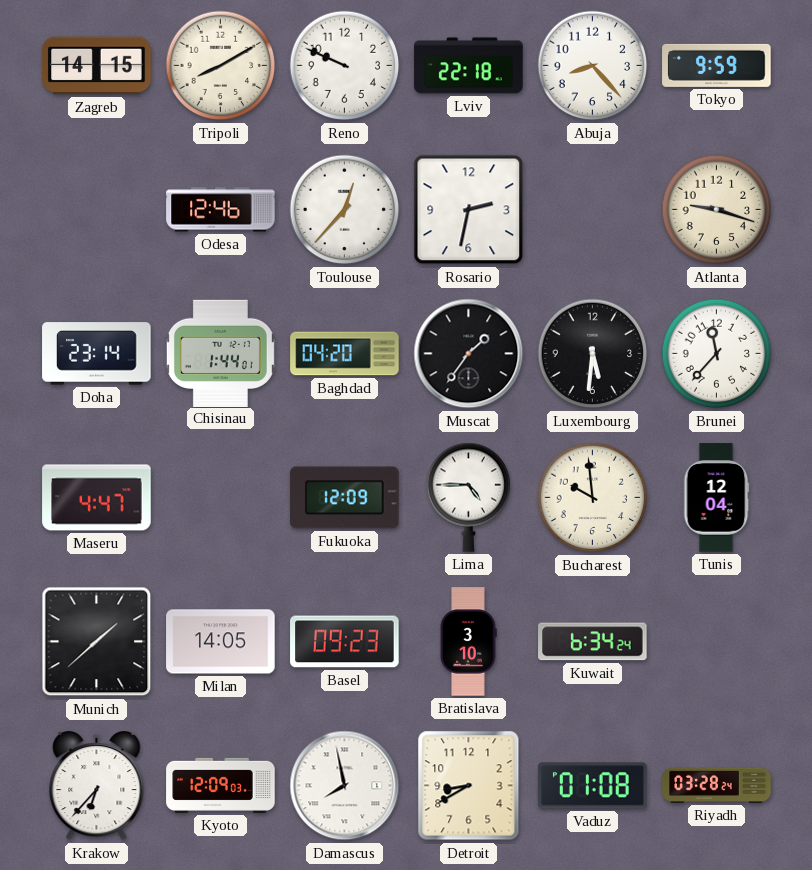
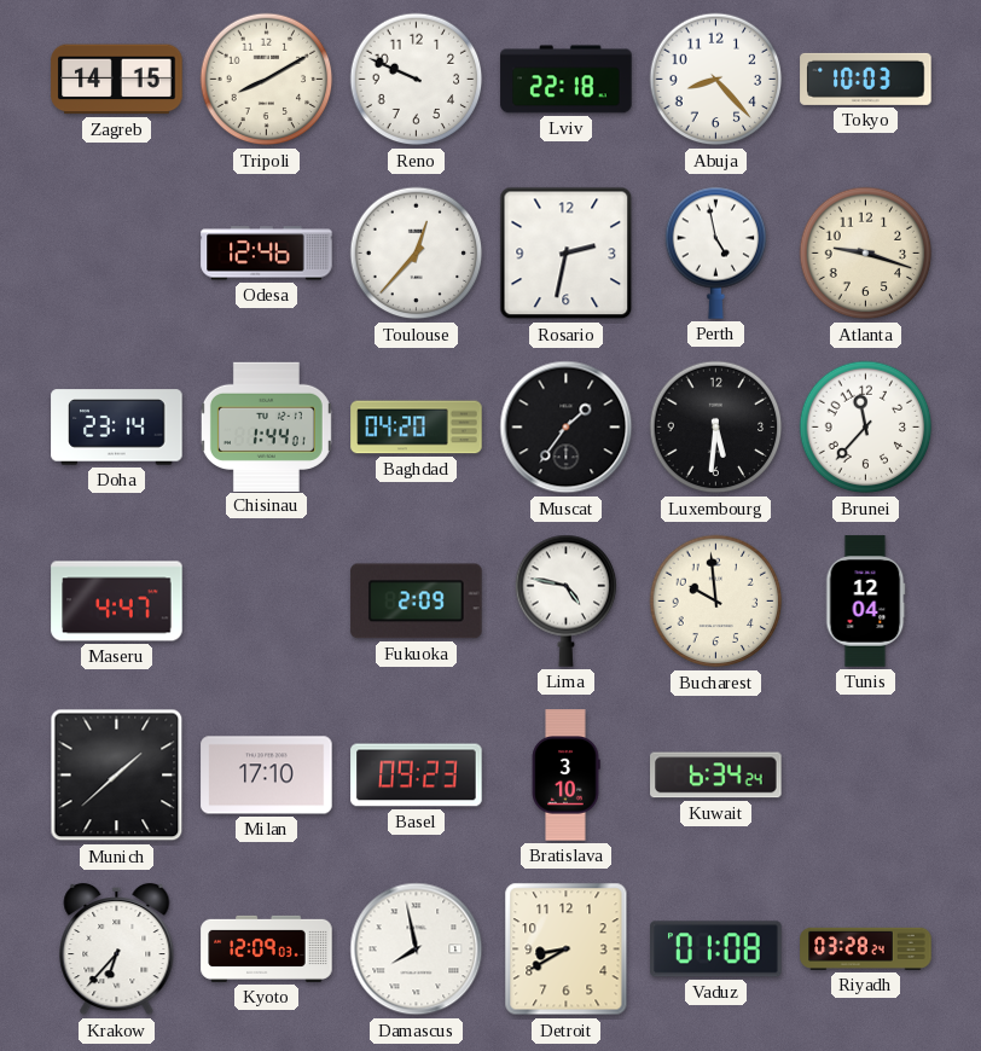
Tokyo: 9:59 -> 10:03 (866, 79)
Perth: none -> 4:58 (716, 252)
Fukuoka: 12:09 -> 2:09 (417, 602)
Lima: 4:45 -> 4:47 (567, 600)
Milan: 14:05 -> 17:10 (267, 776)
